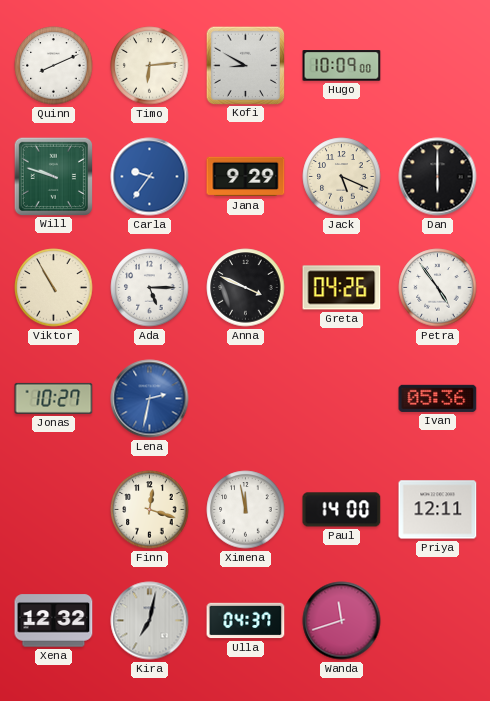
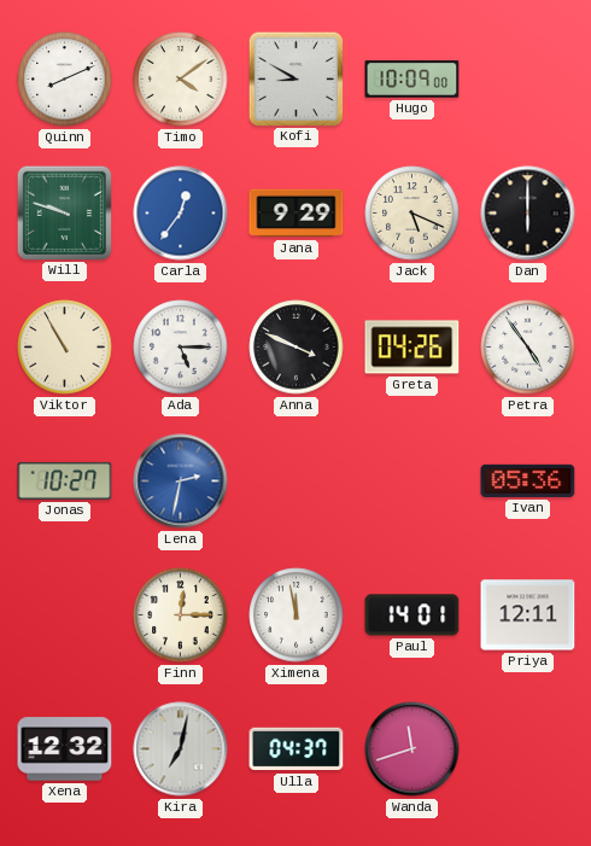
Timo: 6:14 -> 4:09 (181, 80)
Carla: 9:36 -> 12:36 (181, 214)
Finn: 12:18 -> 12:15 (181, 615)
Paul: 14:00 -> 14:01 (412, 615)
